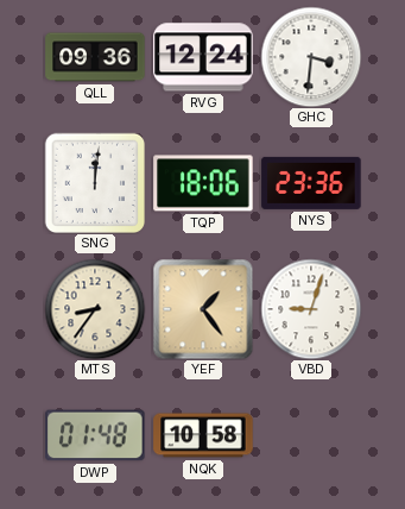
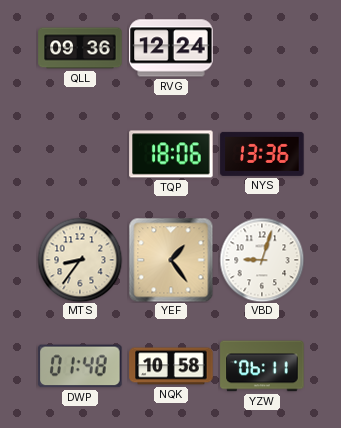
GHC: 3:31 -> none (311, 57)
SNG: 12:01 -> none (95, 183)
NYS: 23:36 -> 13:36 (262, 154)
YZW: none -> 06:11 (262, 366)
